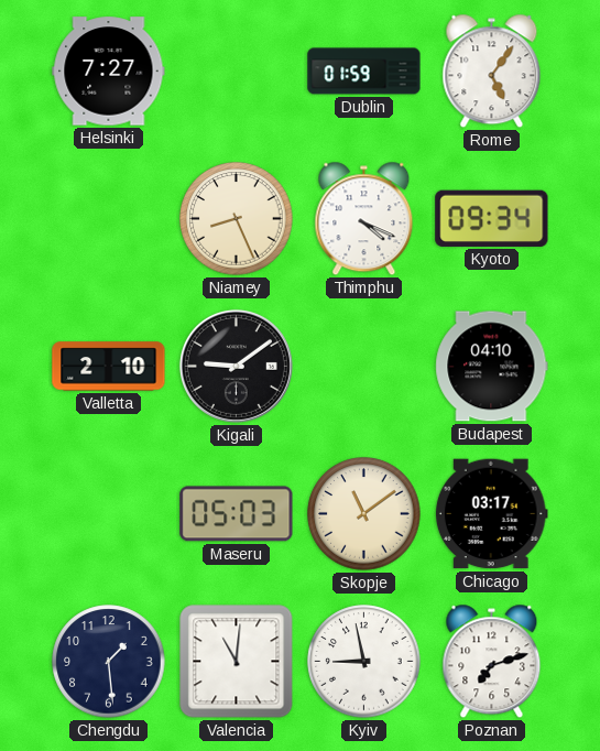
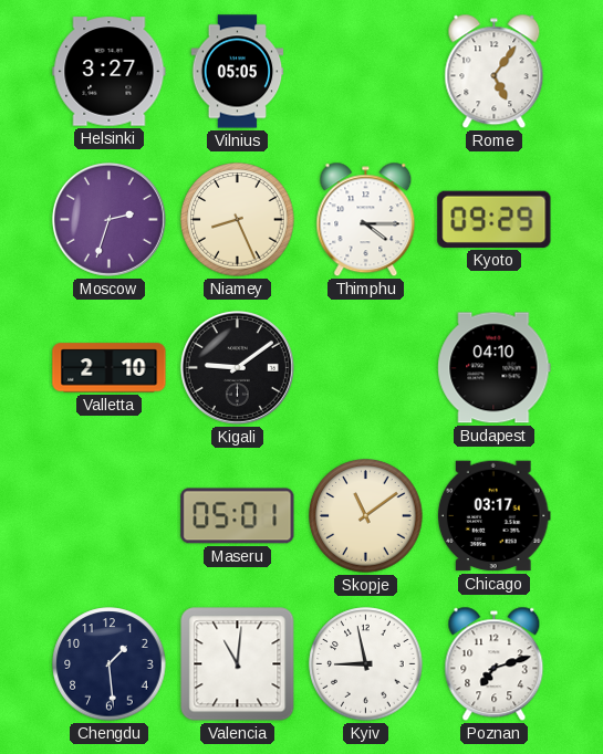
Helsinki: 7:27 -> 3:27 (110, 72)
Vilnius: none -> 05:05 (238, 72)
Dublin: 01:59 -> none (364, 72)
Moscow: none -> 2:33 (108, 219)
Thimphu: 4:19 -> 4:15 (366, 220)
Kyoto: 09:34 -> 09:29 (495, 219)
Maseru: 05:03 -> 05:01 (238, 516)
